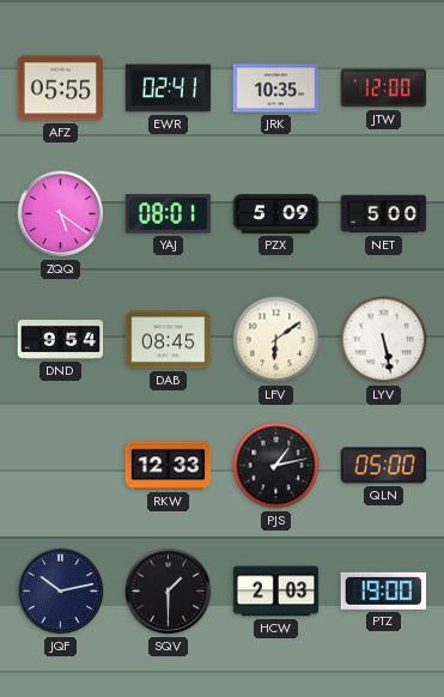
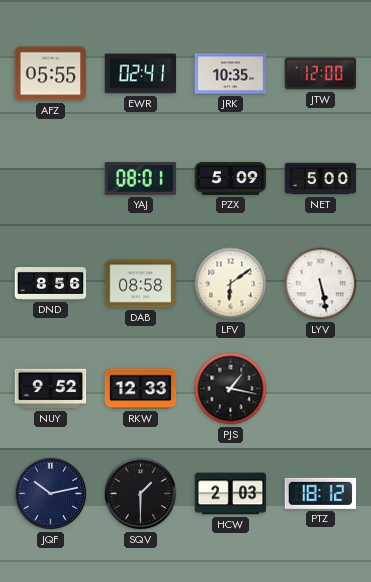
ZQQ: 5:21 -> none (61, 214)
DND: 9:54 -> 8:56 (51, 284)
DAB: 08:45 -> 08:58 (141, 284)
NUY: none -> 9:52 (51, 389)
PJS: 1:13 -> 1:17 (231, 389)
QLN: 05:00 -> none (384, 466)
PTZ: 19:00 -> 18:12 (321, 493)
